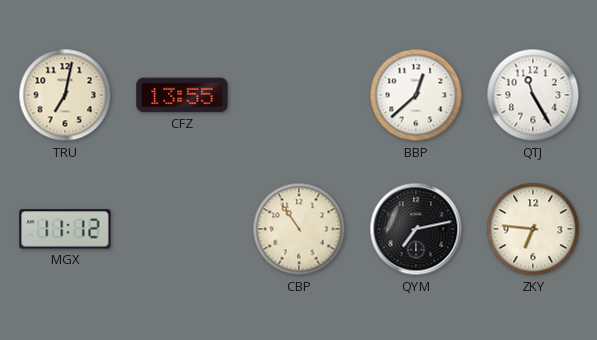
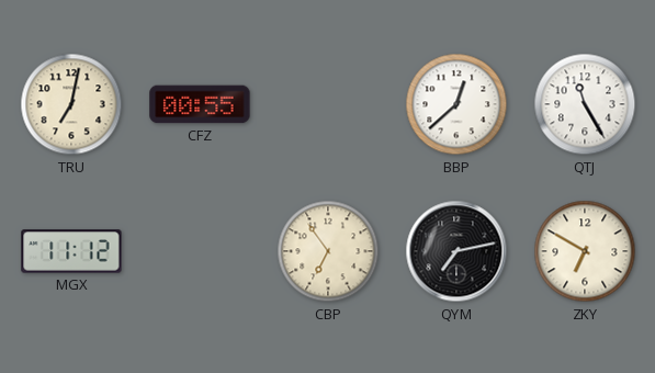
CFZ: 13:55 -> 00:55 (200, 104)
CBP: 10:54 -> 6:54 (328, 251)
ZKY: 6:46 -> 6:50 (585, 251)
